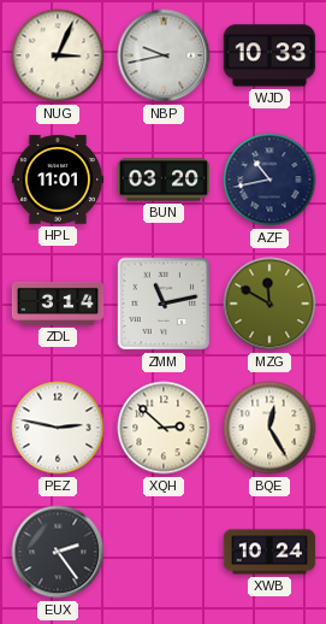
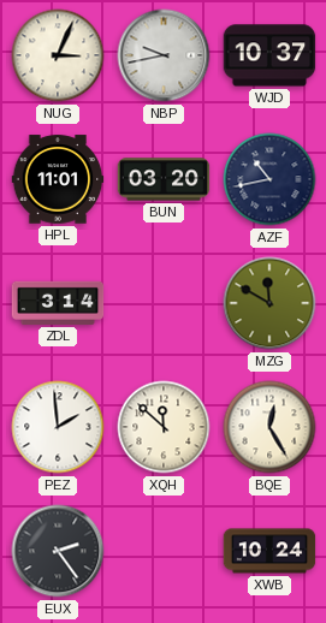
WJD: 10:33 -> 10:37 (269, 55)
ZMM: 11:13 -> none (164, 304)
PEZ: 2:47 -> 1:59 (58, 427)
XQH: 2:52 -> 11:52 (164, 427)
